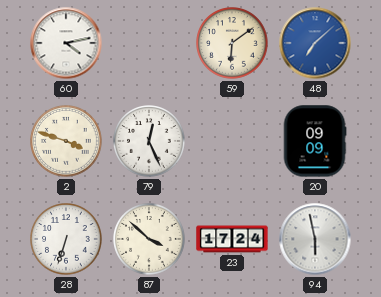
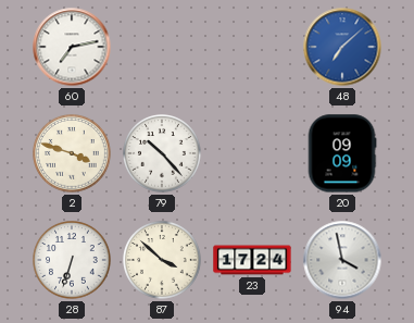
60: 4:13 -> 7:13 (72, 47)
59: 6:09 -> none (233, 44)
79: 12:26 -> 10:23 (163, 154)
94: 5:58 -> 3:58 (342, 260)
